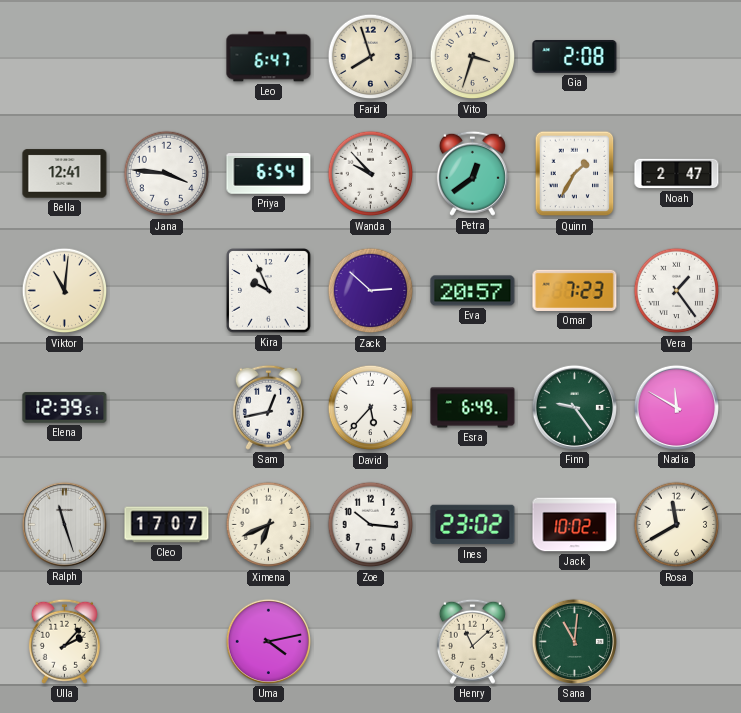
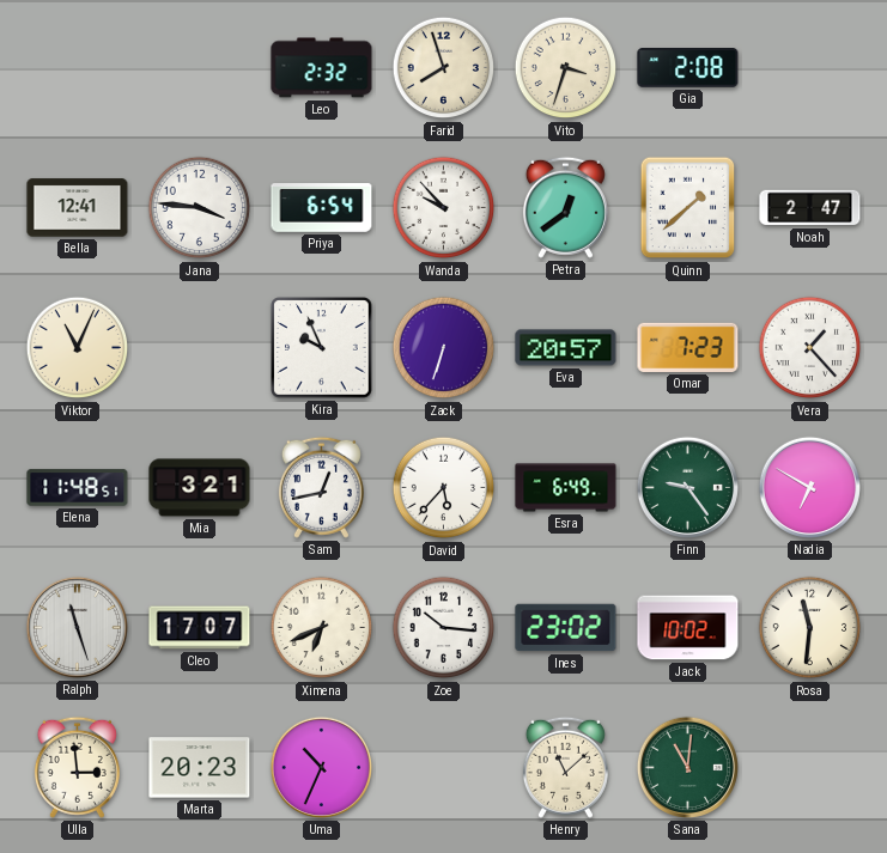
Leo: 6:47 -> 2:32 (322, 68)
Quinn: 1:35 -> 1:38 (688, 208)
Viktor: 11:01 -> 11:04 (78, 348)
Zack: 2:52 -> 6:33 (444, 348)
Vera: 1:24 -> 1:23 (810, 348)
Elena: 12:39 -> 11:48 (78, 488)
Mia: none -> 3:21 (200, 488)
Nadia: 11:50 -> 6:50 (809, 487)
Rosa: 11:40 -> 11:31 (810, 628)
Ulla: 2:07 -> 2:59 (77, 767)
Marta: none -> 20:23 (200, 768)
Uma: 4:13 -> 10:34 (321, 767)
